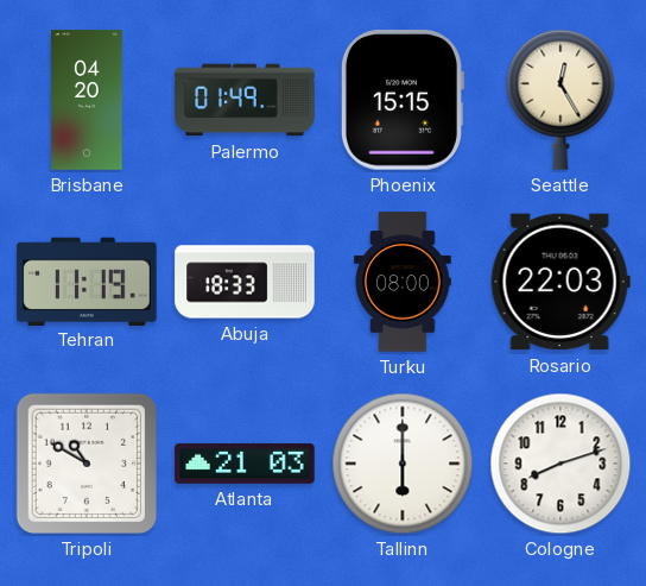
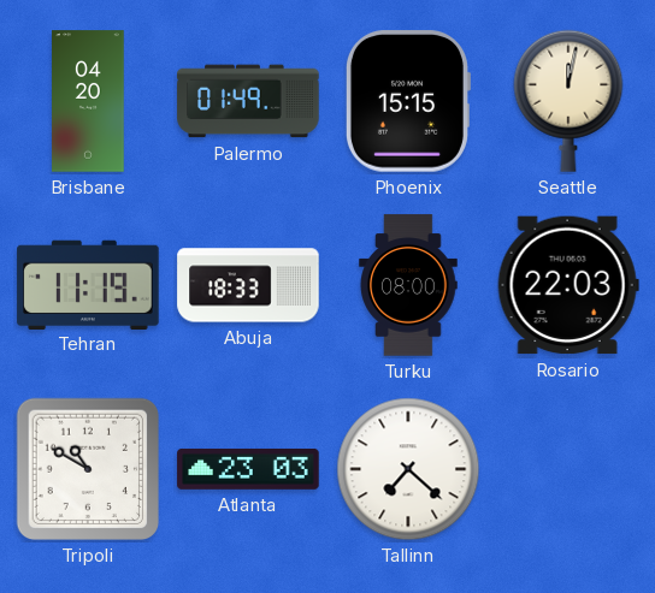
Seattle: 12:25 -> 12:02 (568, 101)
Atlanta: 21:03 -> 23:03 (248, 469)
Tallinn: 6:00 -> 7:22 (408, 469)
Cologne: 8:12 -> none (560, 464)
